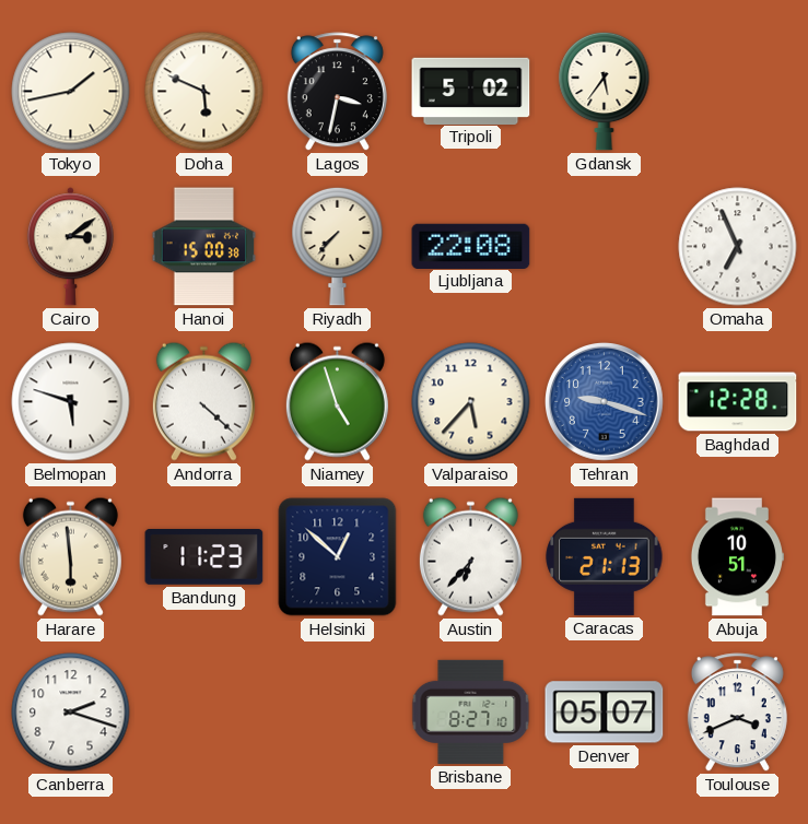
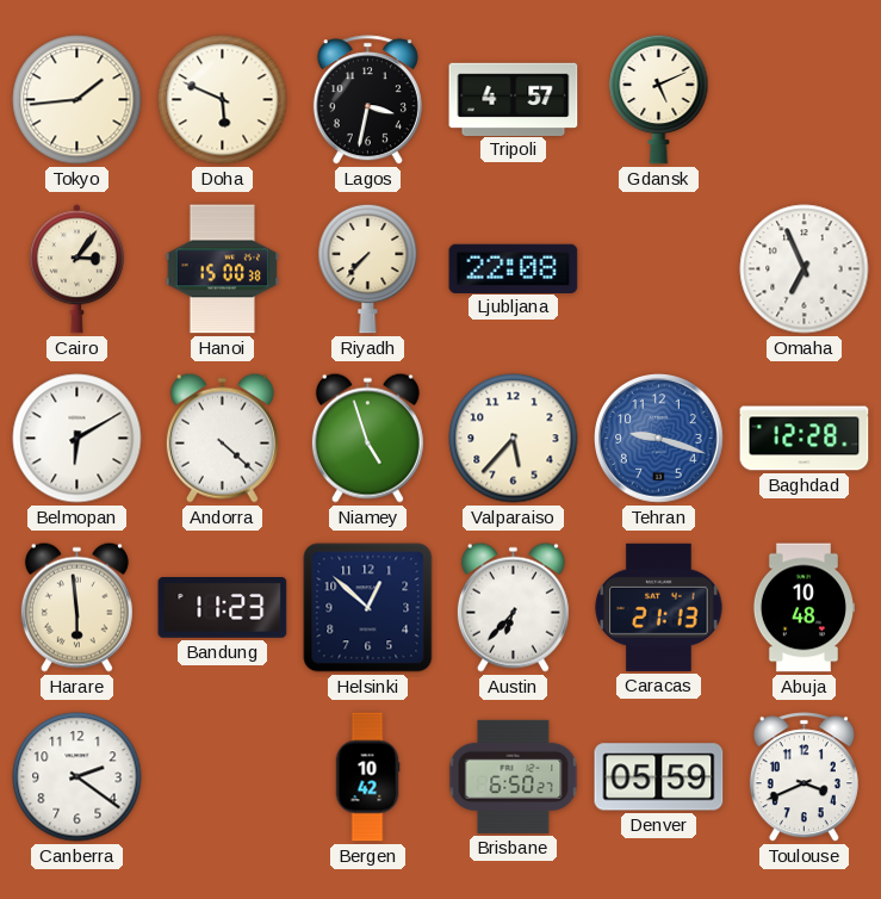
Tokyo: 1:43 -> 1:44 (77, 100)
Tripoli: 5:02 -> 4:57 (514, 99)
Gdansk: 5:36 -> 5:11 (659, 99)
Cairo: 3:09 -> 3:06 (76, 269)
Belmopan: 5:48 -> 6:10 (77, 439)
Abuja: 10:51 -> 10:48 (802, 608)
Canberra: 2:18 -> 2:21 (77, 777)
Bergen: none -> 10:42 (367, 777)
Brisbane: 8:27 -> 6:50 (514, 776)
Denver: 05:07 -> 05:59 (659, 777)
